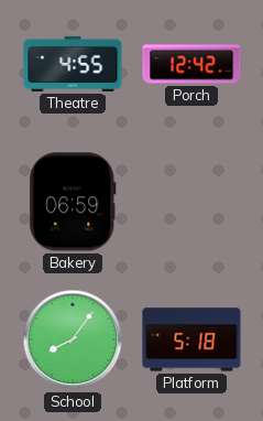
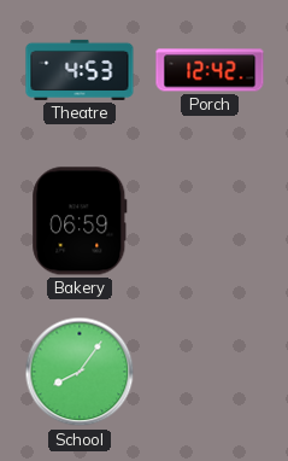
Theatre: 4:55 -> 4:53 (80, 70)
Platform: 5:18 -> none (191, 339)
